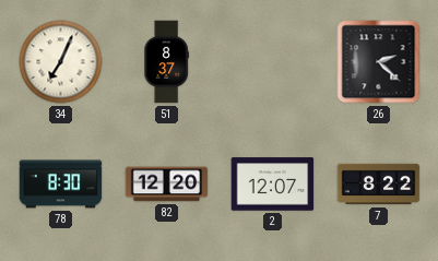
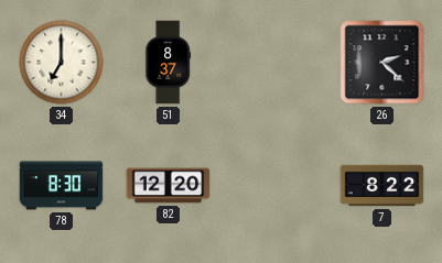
34: 7:04 -> 7:00 (62, 63)
2: 12:07 -> none (273, 185)
